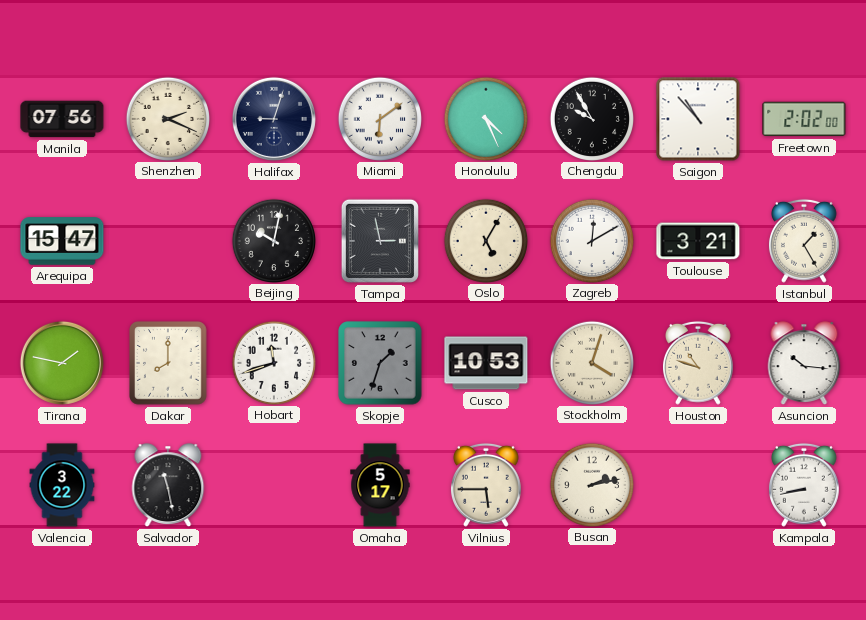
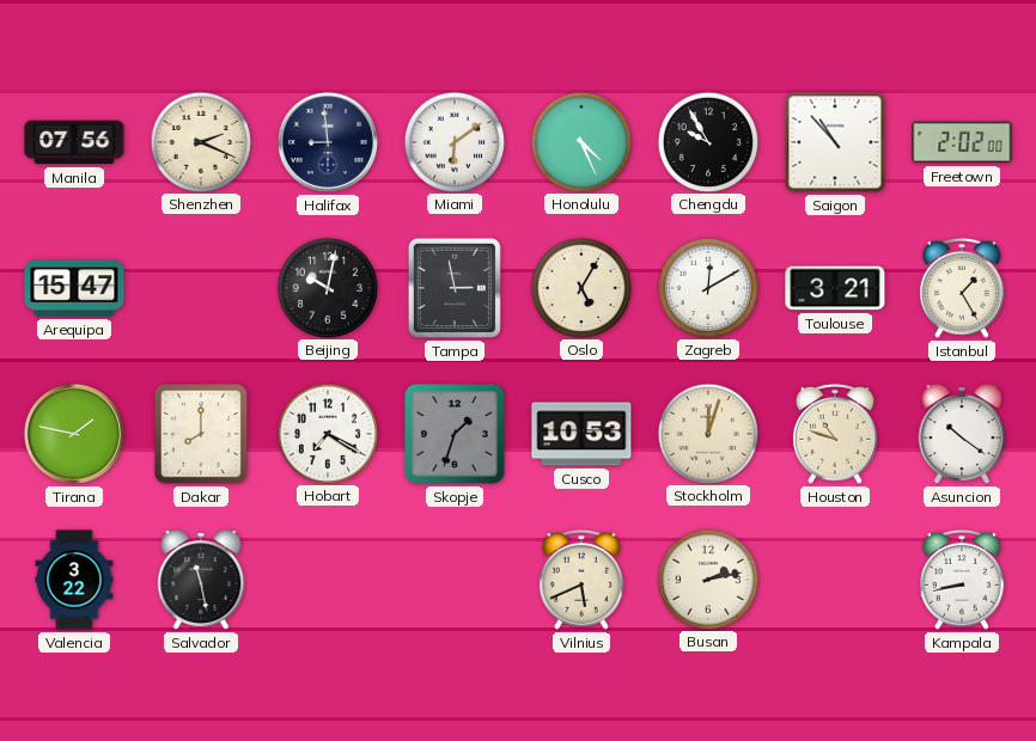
Halifax: 9:03 -> 8:59 (328, 142)
Hobart: 11:42 -> 7:20 (327, 433)
Stockholm: 4:03 -> 12:03 (707, 433)
Asuncion: 10:16 -> 10:21 (962, 434)
Omaha: 5:17 -> none (380, 485)
Vilnius: 5:45 -> 5:41 (581, 580)
